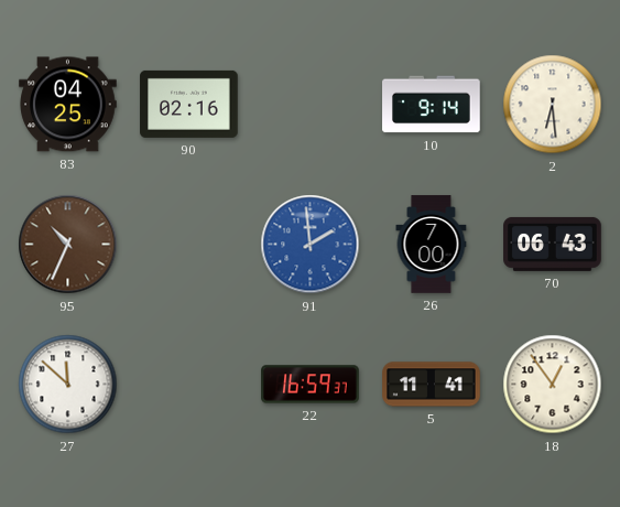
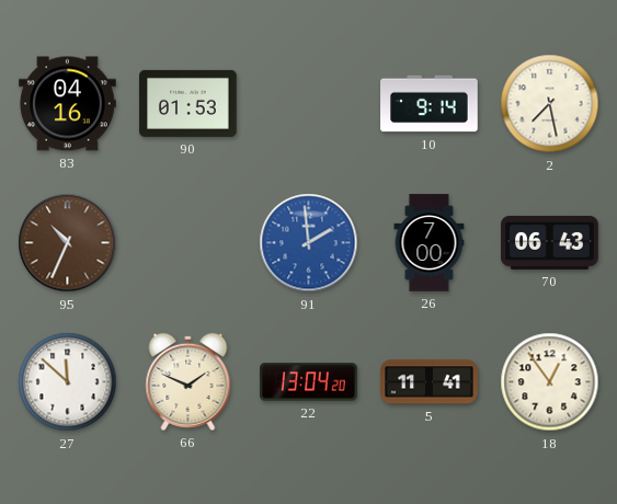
83: 04:25 -> 04:16 (68, 104)
90: 02:16 -> 01:53 (188, 103)
2: 6:29 -> 7:28 (550, 104)
66: none -> 1:49 (188, 381)
22: 16:59 -> 13:04 (309, 382)
